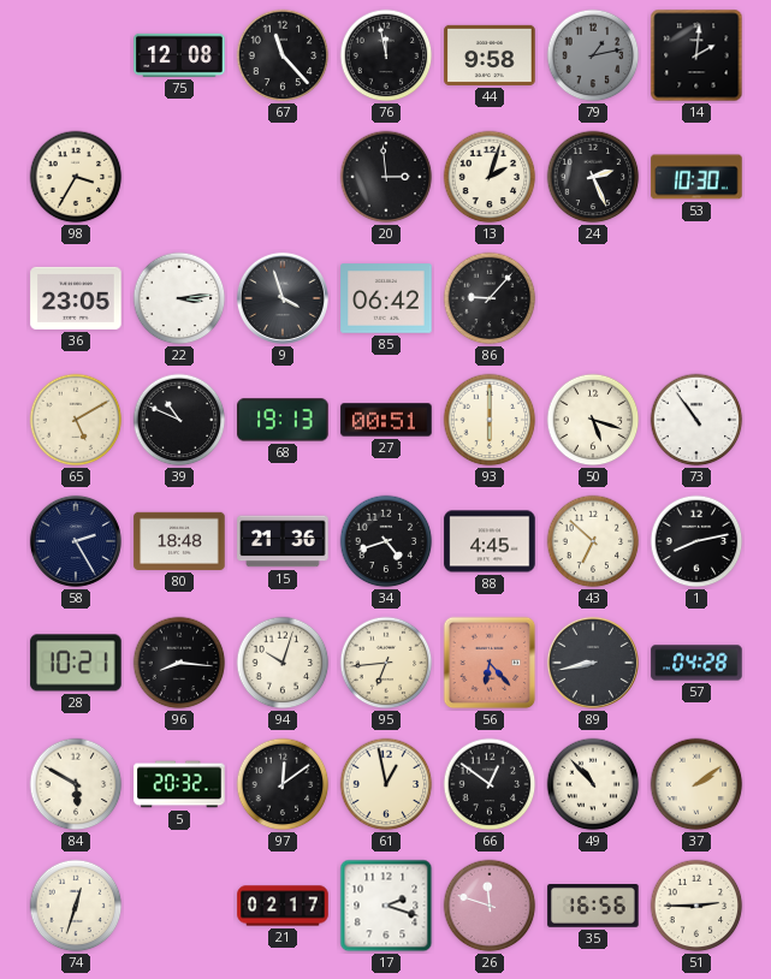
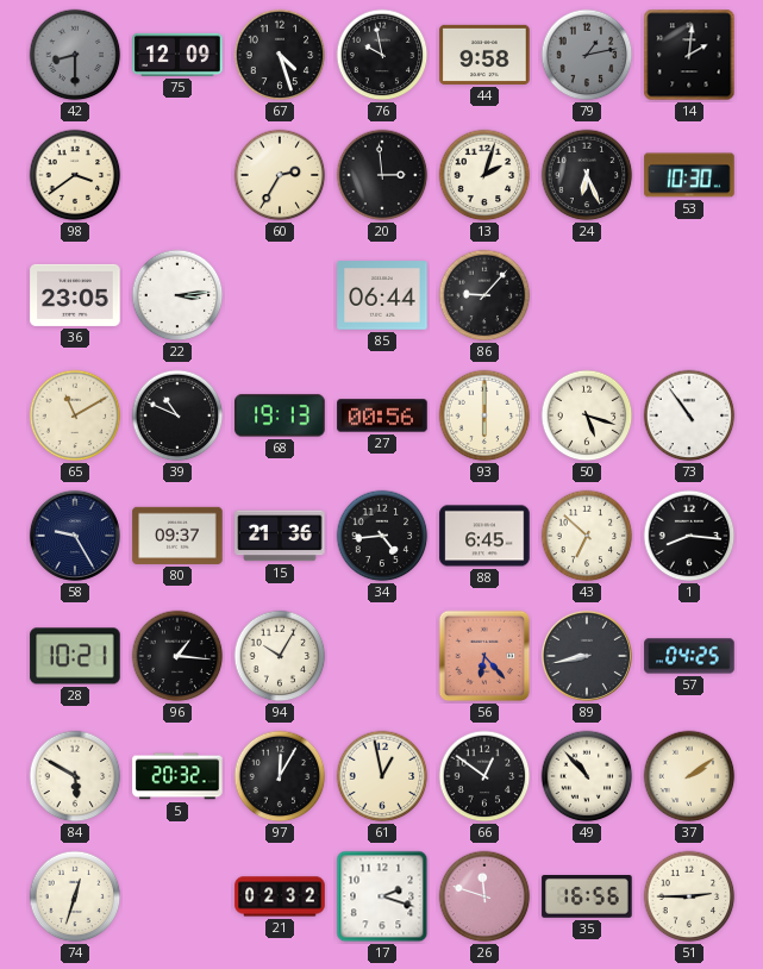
42: none -> 8:30 (75, 55)
75: 12:08 -> 12:09 (177, 55)
67: 11:23 -> 4:27 (280, 55)
76: 11:58 -> 9:58 (382, 55)
98: 3:35 -> 3:39 (75, 175)
60: none -> 2:35 (280, 175)
24: 2:26 -> 6:26 (587, 175)
9: 3:57 -> none (283, 298)
85: 06:42 -> 06:44 (382, 295)
65: 5:10 -> 11:10 (75, 415)
27: 00:51 -> 00:56 (382, 415)
58: 2:25 -> 9:25 (75, 536)
80: 18:48 -> 09:37 (177, 536)
34: 4:42 -> 4:44 (382, 536)
88: 4:45 -> 6:45 (484, 536)
1: 8:13 -> 8:16 (689, 536)
96: 8:16 -> 1:16 (177, 656)
94: 10:03 -> 10:05 (280, 656)
95: 6:44 -> none (386, 663)
57: 04:28 -> 04:25 (689, 656)
97: 12:09 -> 12:05 (280, 776)
21: 02:17 -> 02:32 (280, 896)
